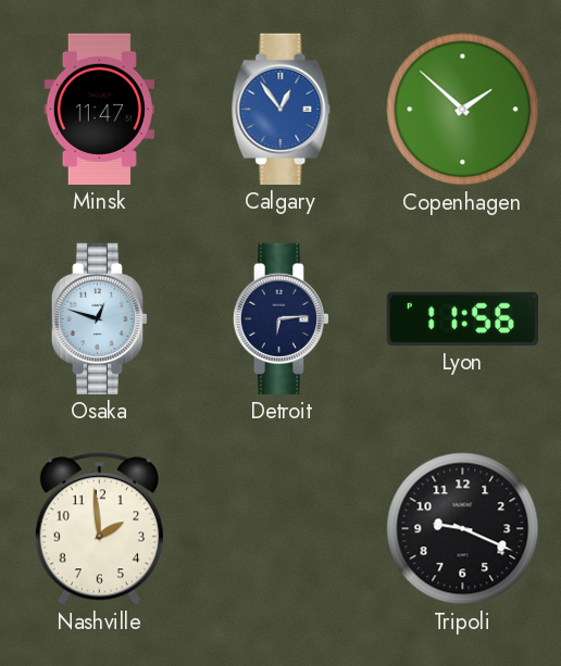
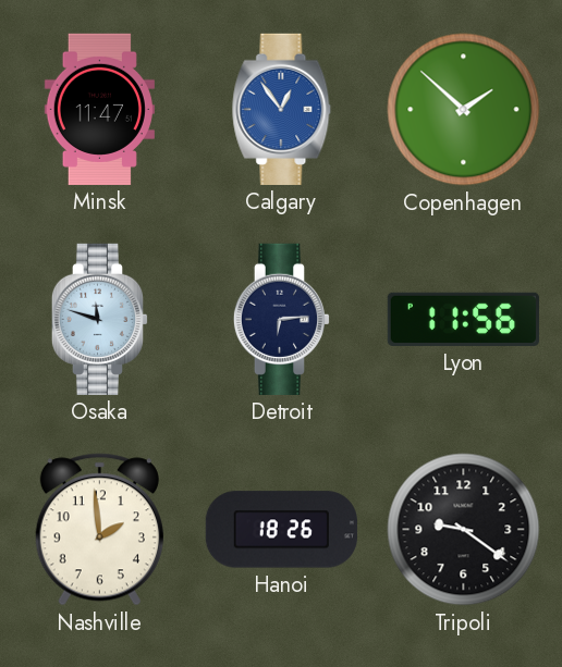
Osaka: 12:48 -> 11:48 (100, 319)
Hanoi: none -> 18:26 (281, 530)
Tripoli: 9:19 -> 9:21 (464, 530)
